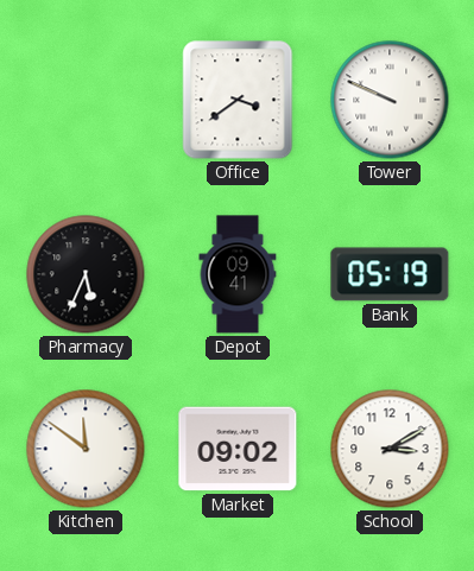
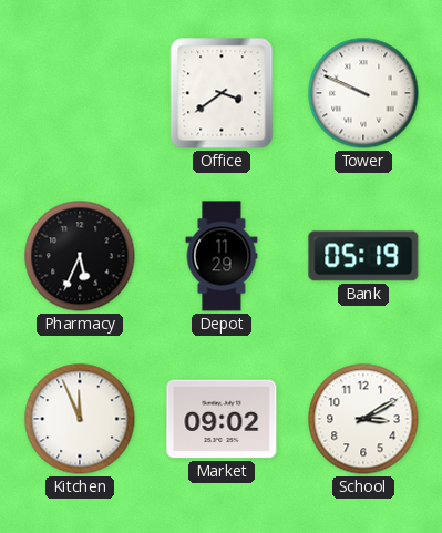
Depot: 09:41 -> 11:29 (222, 256)
Kitchen: 11:51 -> 11:56 (80, 419)
